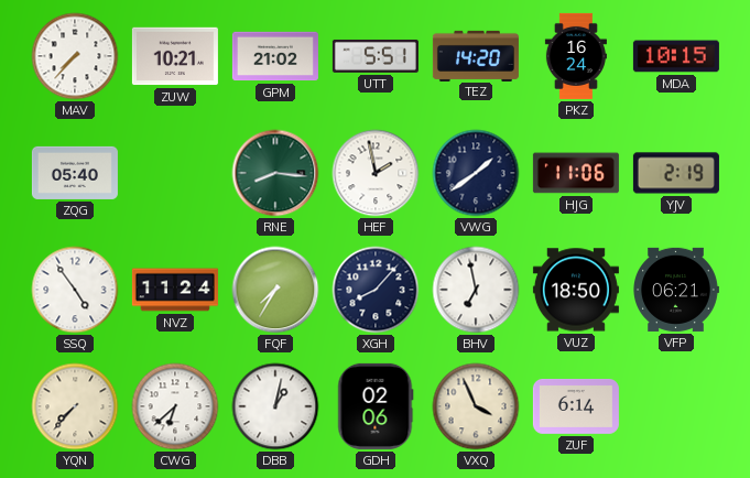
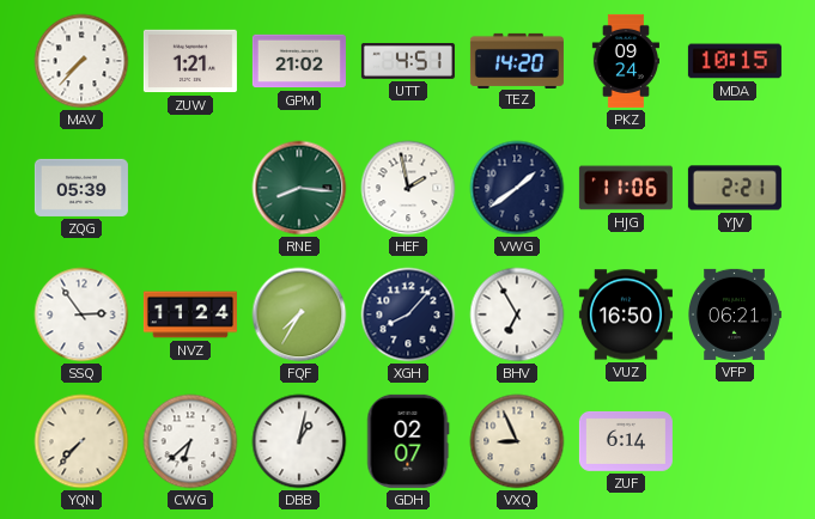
ZUW: 10:21 -> 1:21 (190, 61)
UTT: 5:51 -> 4:51 (408, 61)
PKZ: 16:24 -> 09:24 (626, 61)
ZQG: 05:40 -> 05:39 (81, 188)
YJV: 2:19 -> 2:21 (735, 188)
SSQ: 4:54 -> 2:54 (81, 315)
BHV: 6:58 -> 6:55 (517, 315)
VUZ: 18:50 -> 16:50 (626, 315)
GDH: 02:06 -> 02:07 (408, 441)
VXQ: 3:56 -> 8:56 (517, 441)
